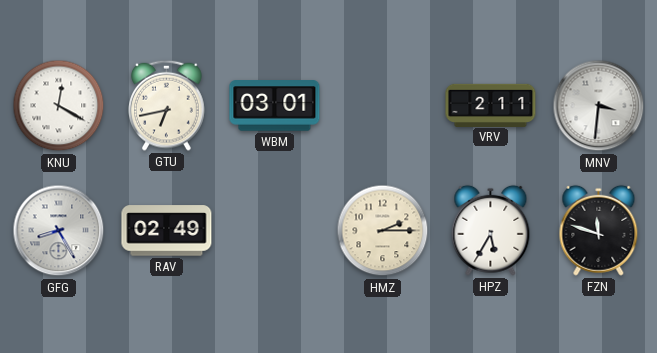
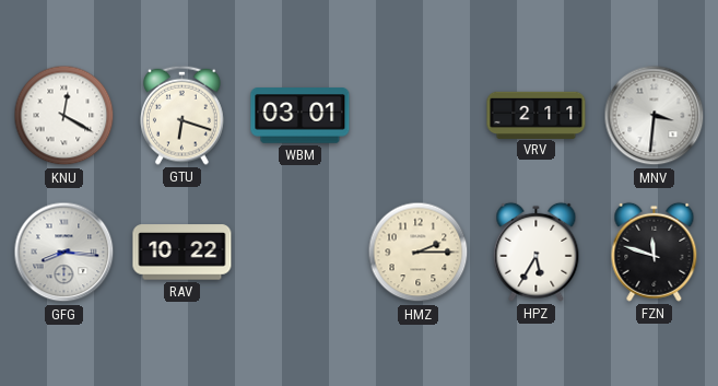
GTU: 6:43 -> 6:18 (183, 115)
GFG: 8:25 -> 8:16 (64, 253)
RAV: 02:49 -> 10:22 (183, 253)
